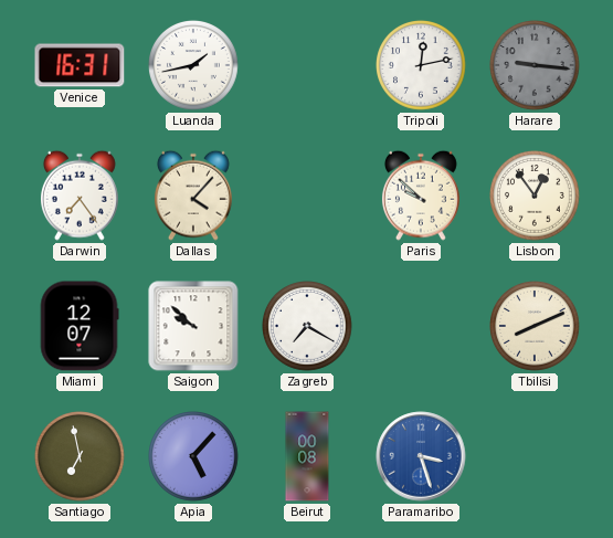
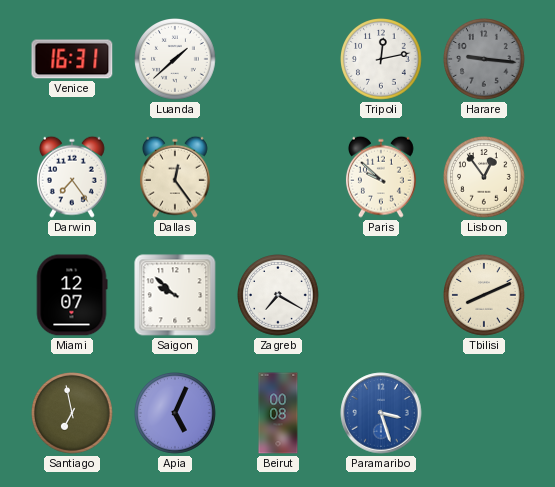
Luanda: 1:43 -> 1:38 (176, 60)
Dallas: 4:07 -> 12:24 (175, 177)
Apia: 5:07 -> 5:04 (176, 414)
